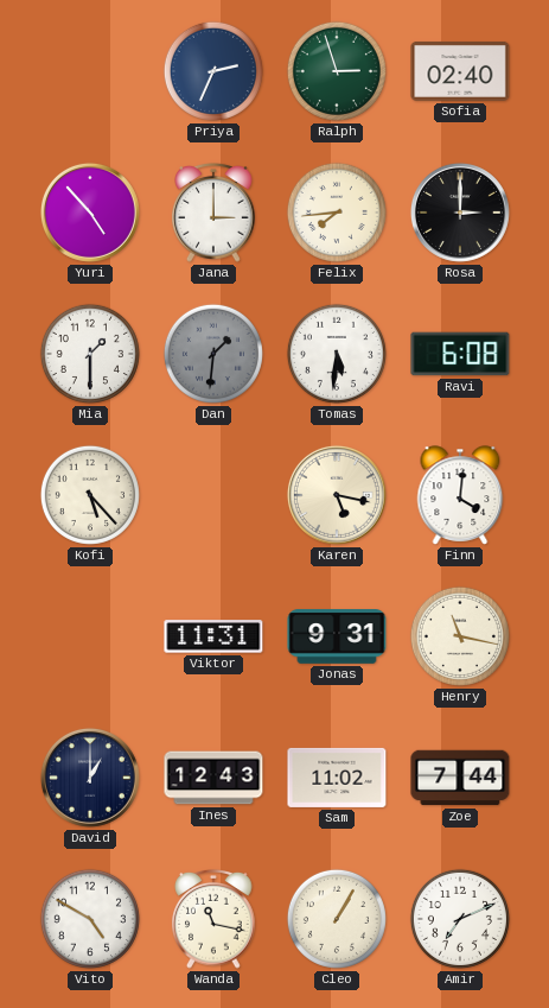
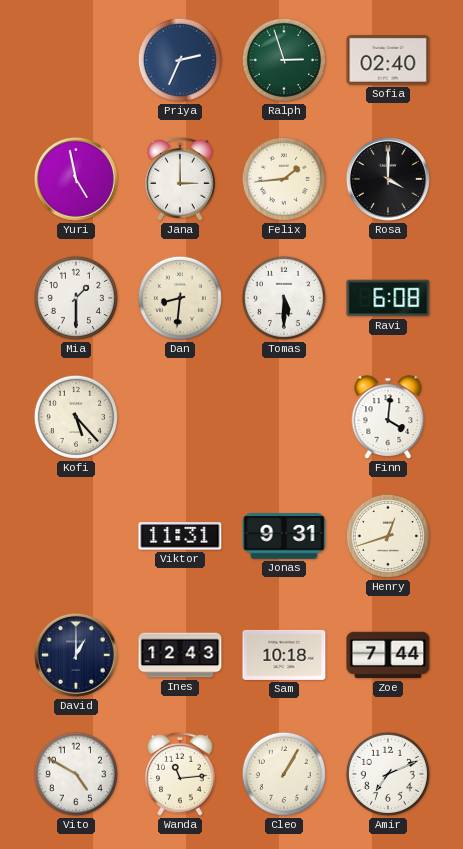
Yuri: 4:53 -> 4:58 (76, 179)
Felix: 7:44 -> 1:44 (284, 179)
Rosa: 3:00 -> 4:00 (388, 179)
Dan: 1:31 -> 8:31 (180, 298)
Dan dial: grey -> cream (180, 298)
Tomas: 5:31 -> 5:30 (284, 298)
Karen: 5:17 -> none (337, 495)
Henry: 11:17 -> 12:42 (388, 536)
Sam: 11:02 -> 10:18 (284, 655)
Wanda: 11:17 -> 11:14 (180, 775)
